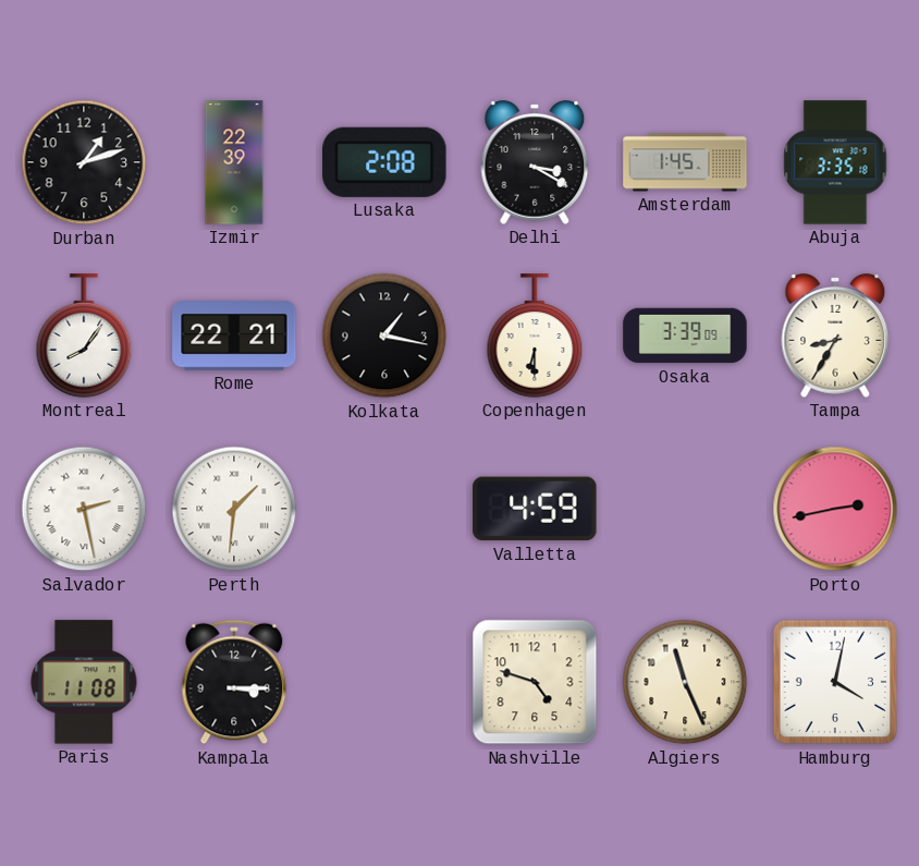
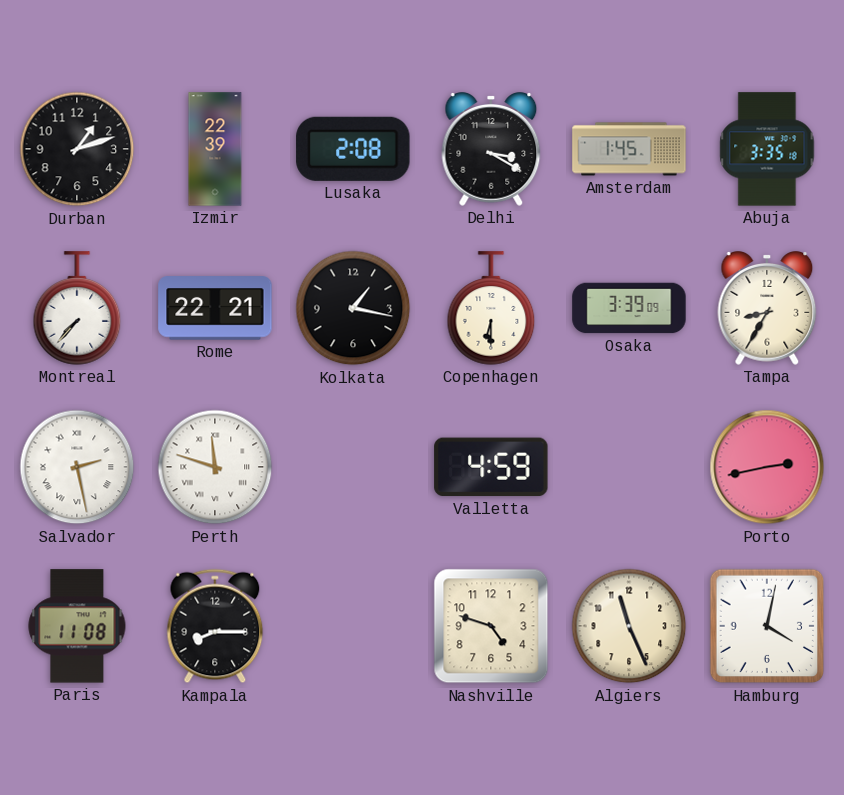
Montreal: 8:06 -> 7:37 (77, 308)
Perth: 1:31 -> 11:48 (215, 467)
Kampala: 3:15 -> 8:15 (215, 626)
